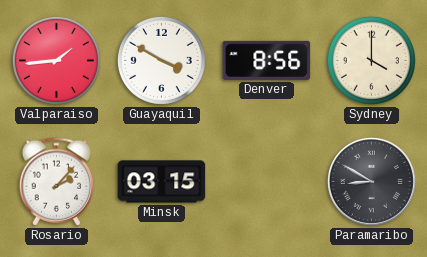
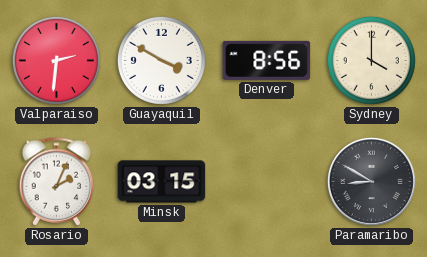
Valparaiso: 1:44 -> 2:31 (56, 60)
Rosario: 2:07 -> 2:04 (57, 182)
